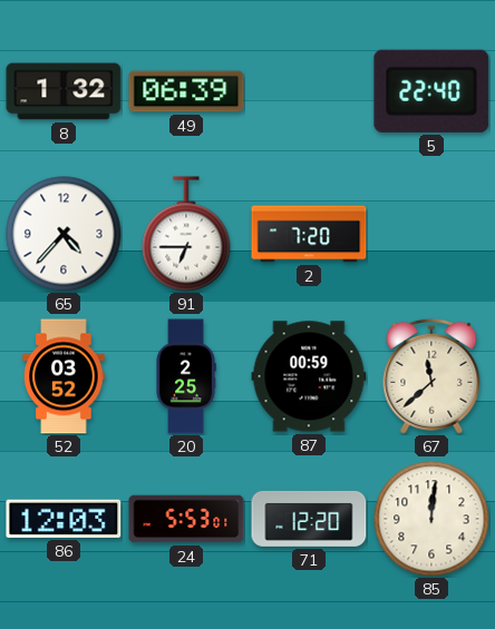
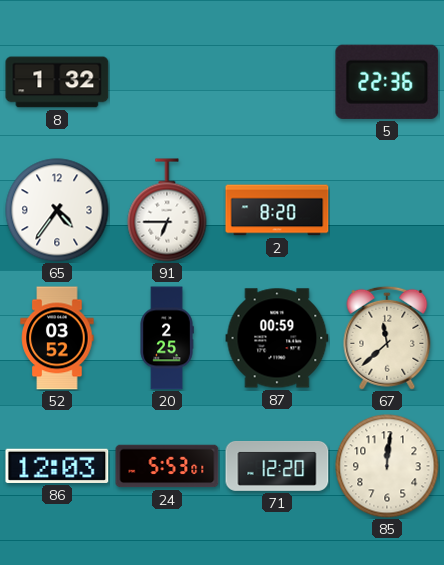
49: 06:39 -> none (186, 91)
5: 22:40 -> 22:36 (387, 82)
65: 4:37 -> 4:36 (57, 210)
2: 7:20 -> 8:20 (277, 210)
